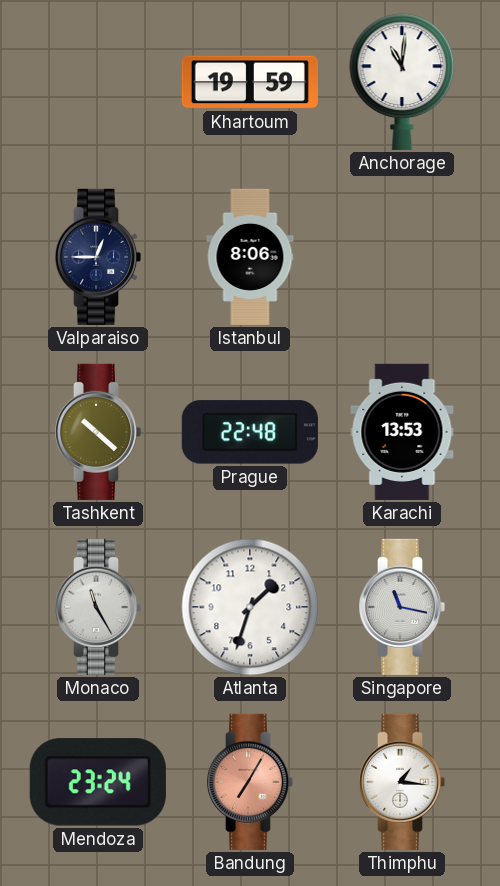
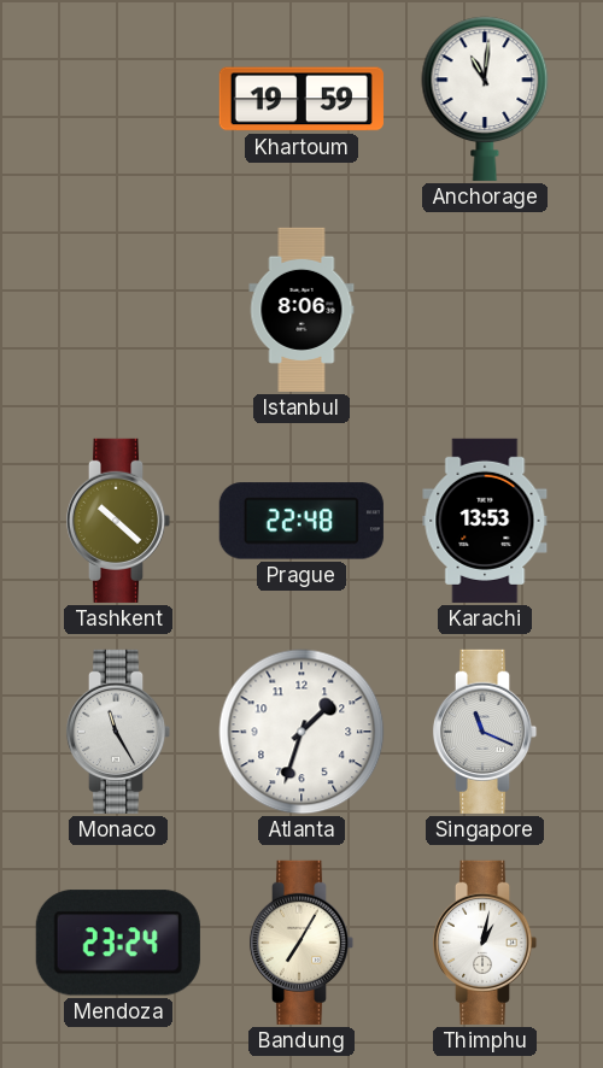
Valparaiso: 12:45 -> none (98, 257)
Singapore: 11:17 -> 11:19 (485, 732)
Bandung dial: salmon -> cream (301, 943)
Thimphu: 1:16 -> 1:02 (485, 943)
